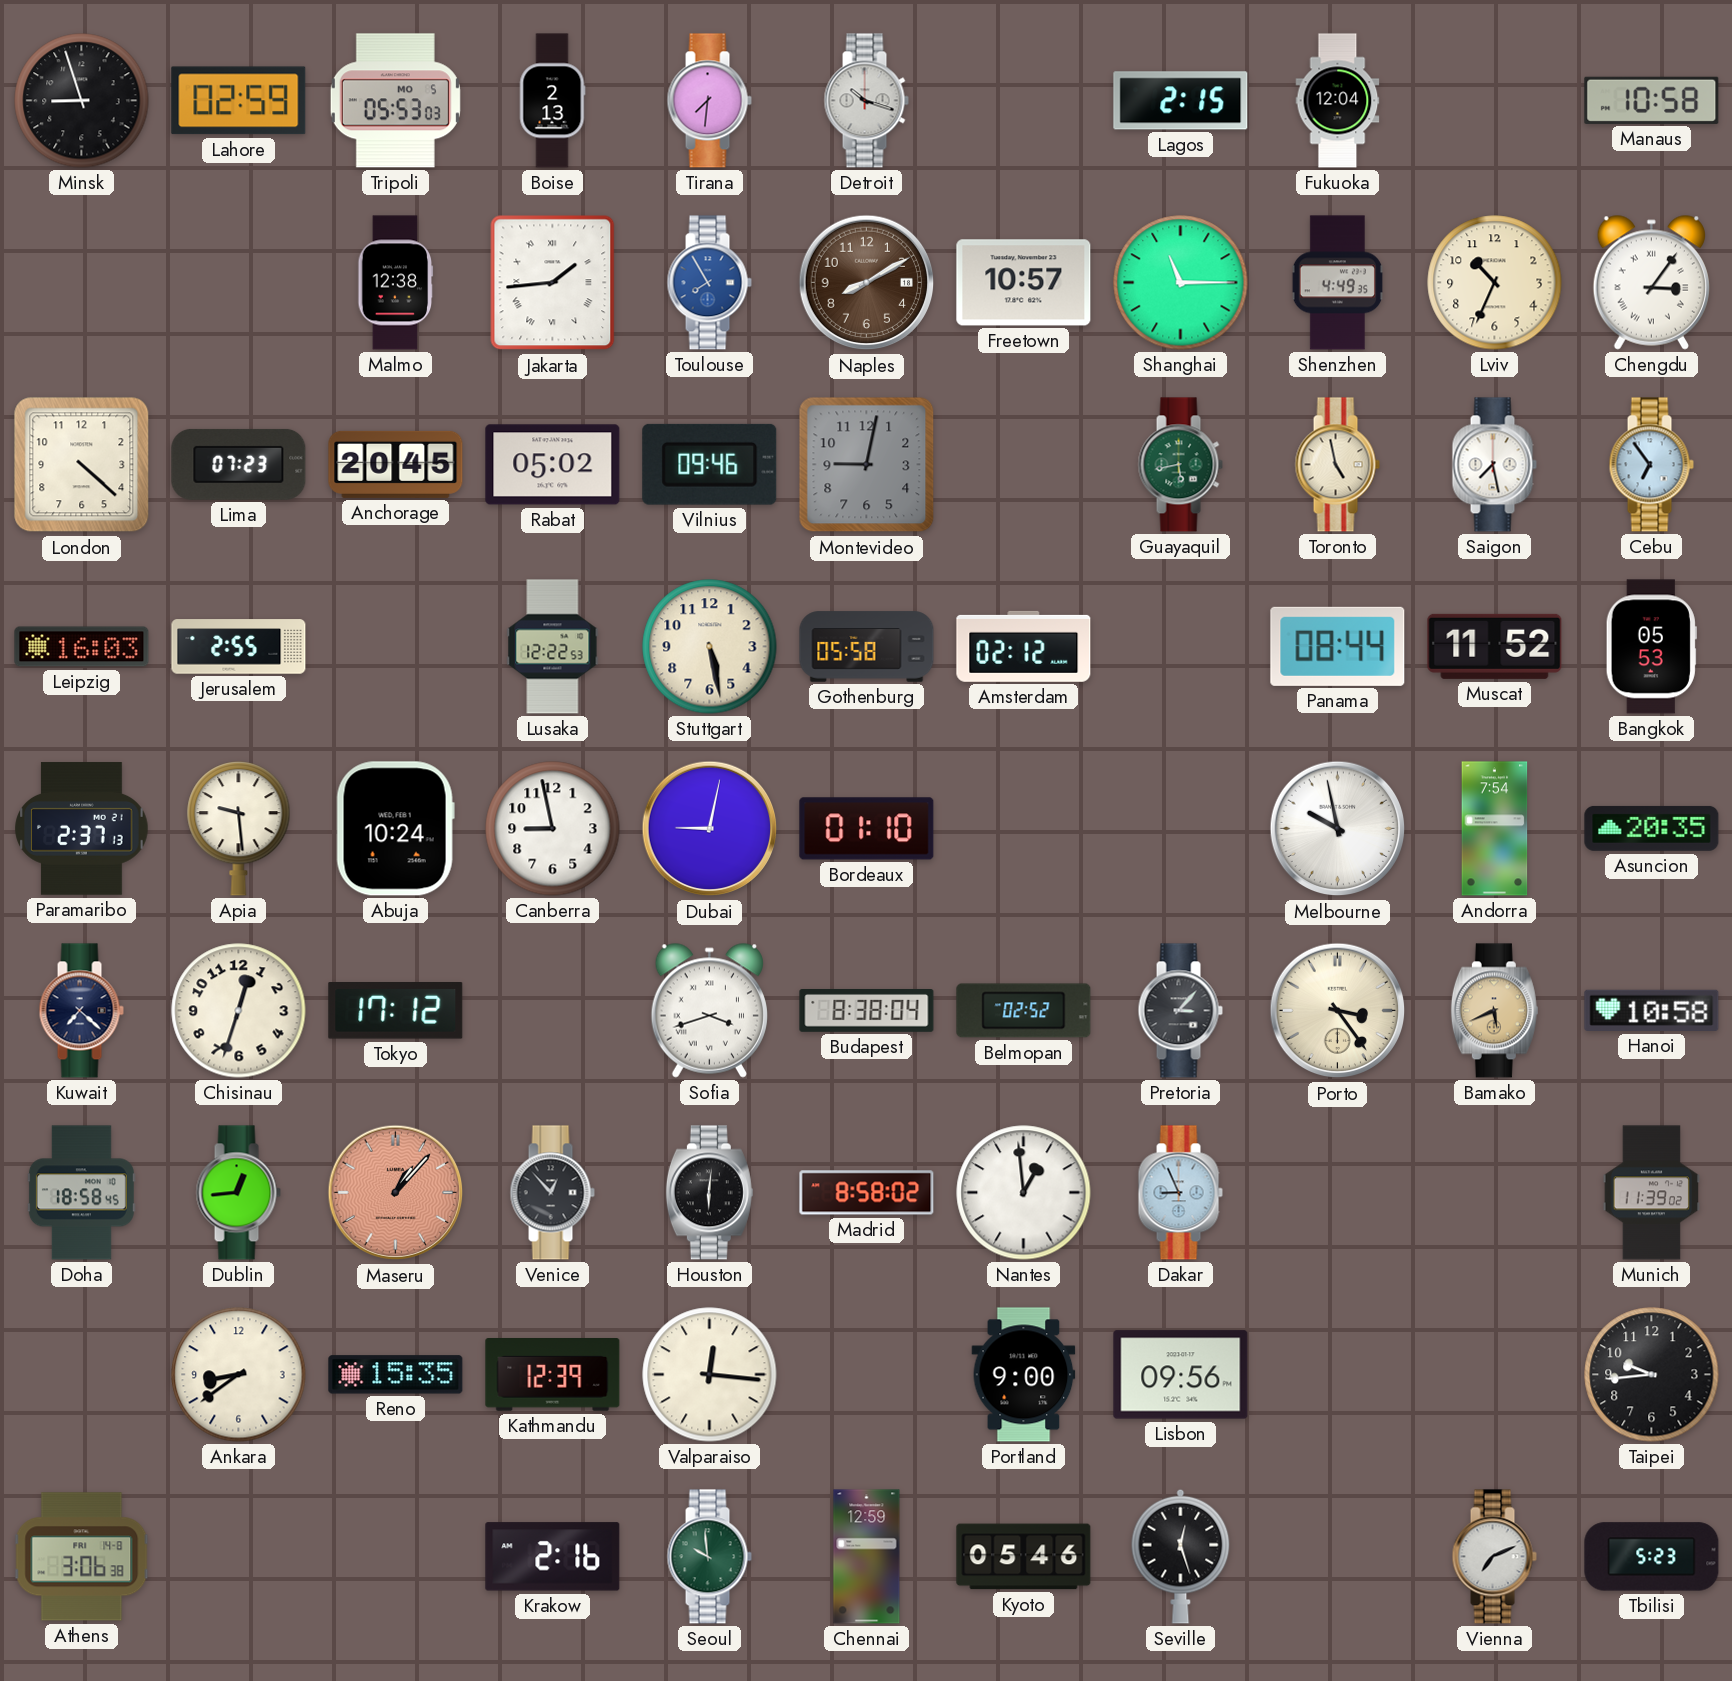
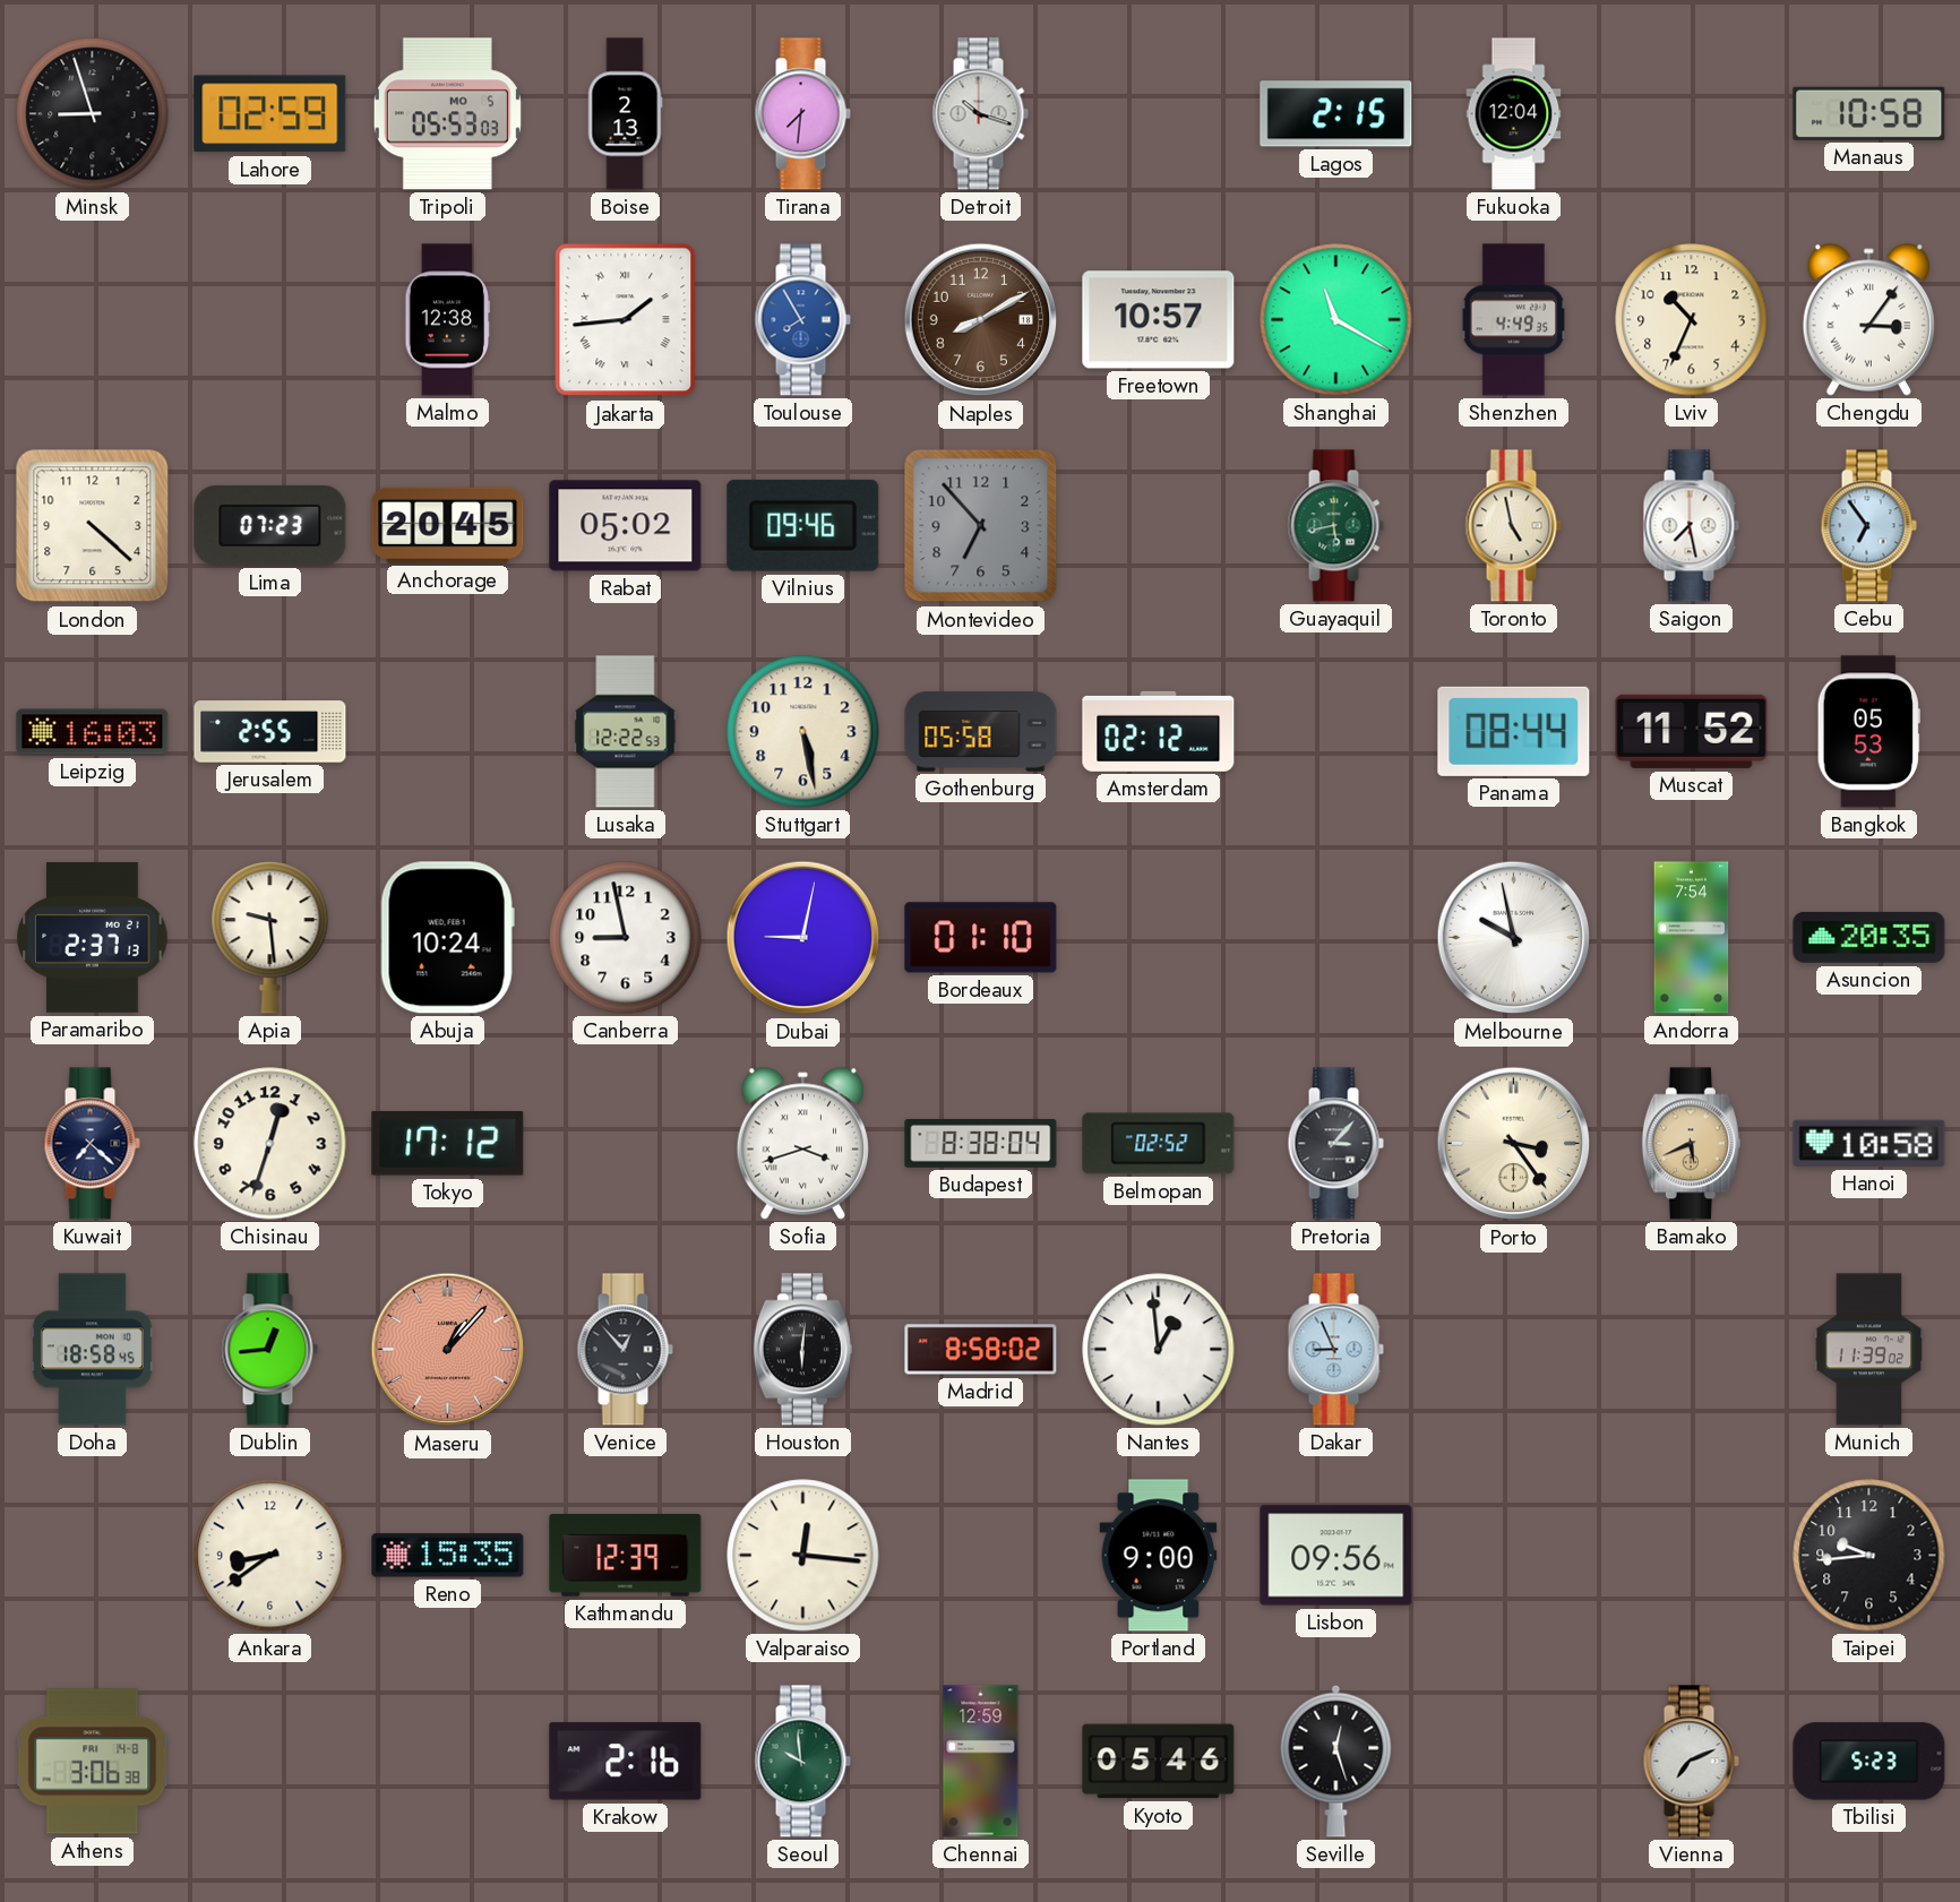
Shanghai: 11:15 -> 11:20 (1336, 320)
Montevideo: 9:02 -> 6:53 (981, 526)
